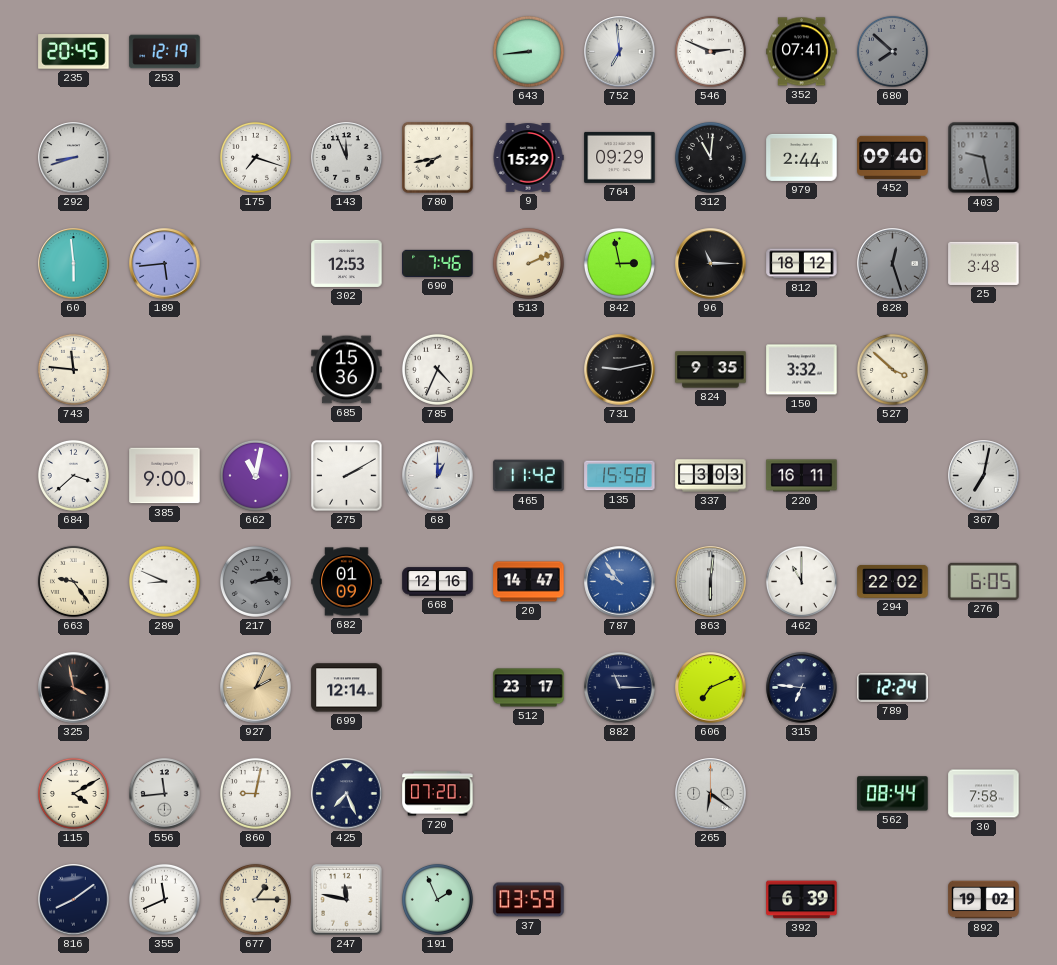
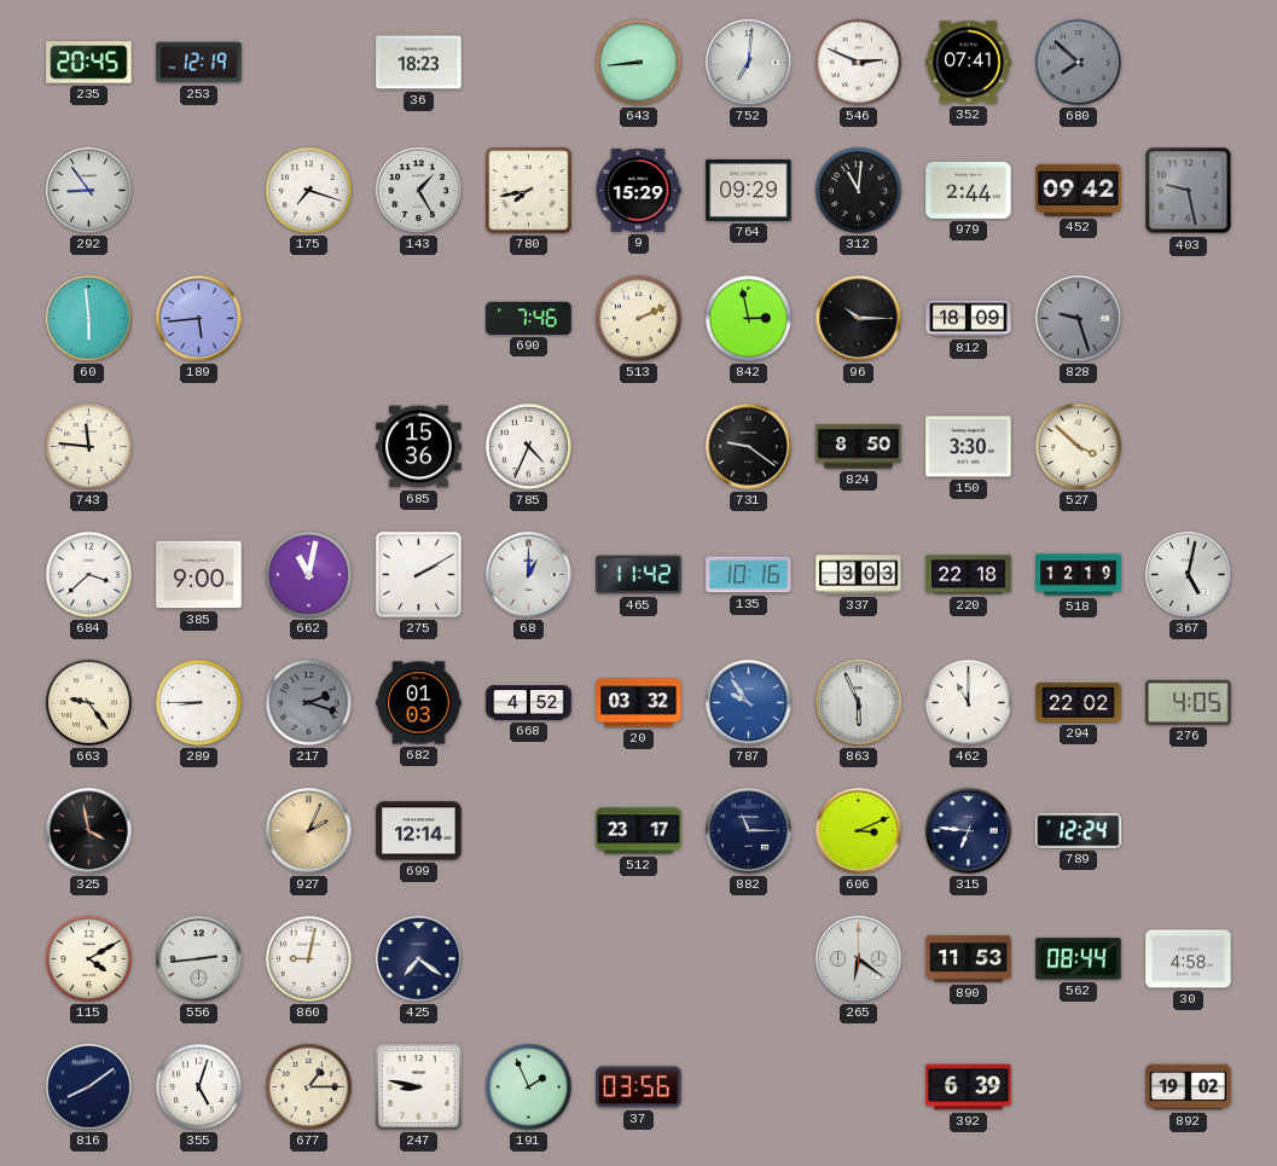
36: none -> 18:23 (419, 63)
752: 6:59 -> 7:01 (749, 63)
292: 8:42 -> 8:54 (89, 191)
143: 11:56 -> 1:25 (419, 191)
452: 09:40 -> 09:42 (1079, 190)
302: 12:53 -> none (347, 263)
96: 11:15 -> 10:15 (859, 319)
812: 18:12 -> 18:09 (969, 319)
828: 12:27 -> 9:27 (1079, 319)
25: 3:48 -> none (984, 263)
731: 9:13 -> 9:21 (749, 447)
824: 9:35 -> 8:50 (859, 447)
150: 3:32 -> 3:30 (969, 447)
135: 15:58 -> 10:16 (749, 575)
220: 16:11 -> 22:18 (969, 575)
518: none -> 12:19 (1079, 575)
367: 7:02 -> 5:02 (1189, 575)
289: 8:49 -> 8:45 (198, 702)
217: 2:14 -> 2:18 (308, 702)
682: 01:09 -> 01:03 (419, 703)
668: 12:16 -> 4:52 (529, 703)
20: 14:47 -> 03:32 (639, 703)
863: 6:01 -> 5:56 (859, 703)
276: 6:05 -> 4:05 (1189, 702)
606: 7:11 -> 3:11 (859, 831)
556: 11:44 -> 2:44 (199, 959)
425: 7:26 -> 7:21 (419, 959)
720: 07:20 -> none (438, 794)
890: none -> 11:53 (969, 959)
30: 7:58 -> 4:58 (1189, 959)
355: 11:41 -> 5:03 (198, 1086)
247: 11:47 -> 8:47 (419, 1087)
37: 03:59 -> 03:56 (639, 1087)
